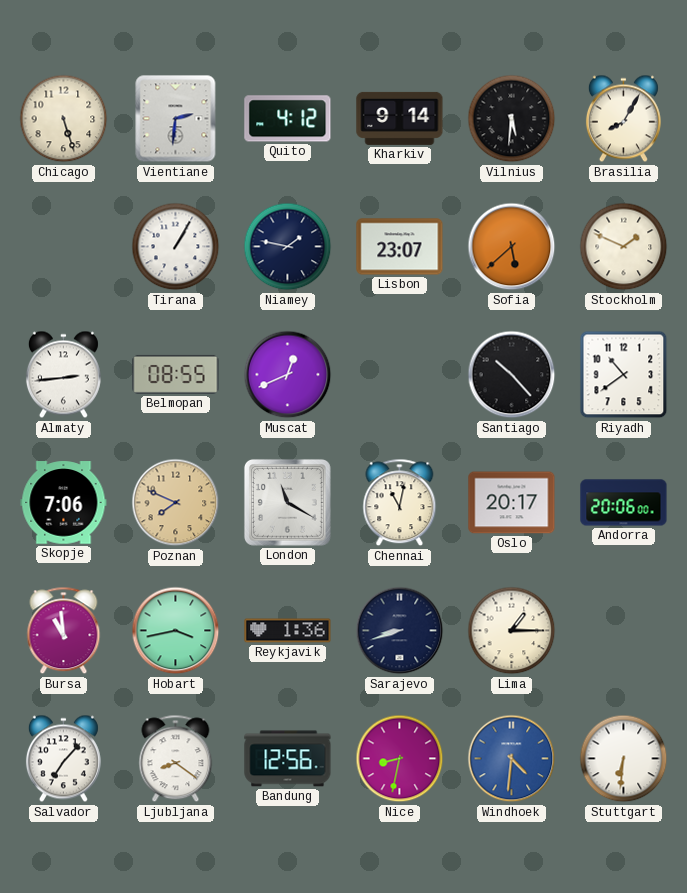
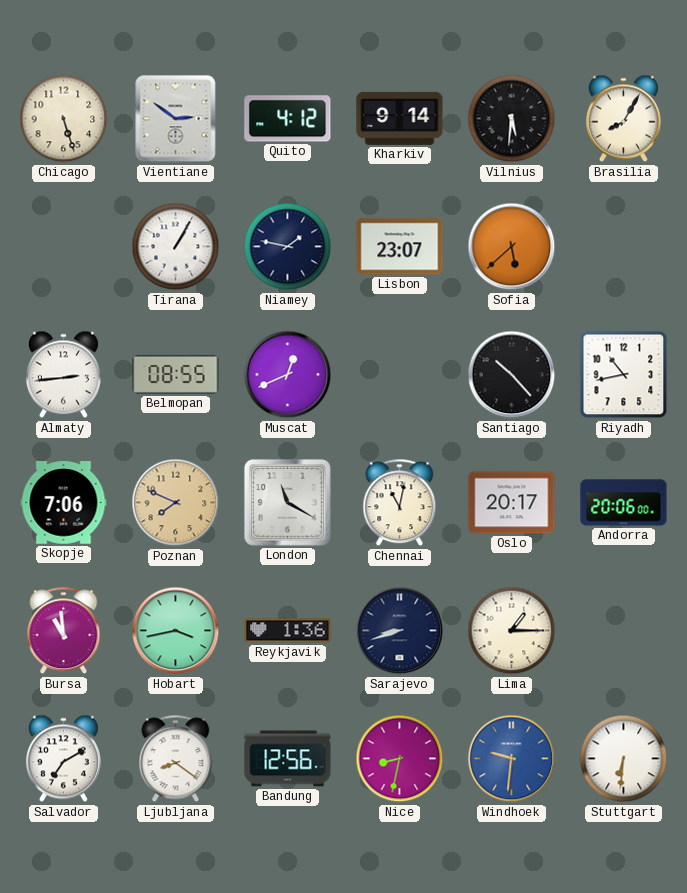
Vientiane: 2:31 -> 2:51 (176, 119)
Stockholm: 1:49 -> none (624, 247)
Riyadh: 10:39 -> 10:43 (624, 375)
Salvador: 7:07 -> 7:10 (63, 759)
Windhoek: 4:31 -> 9:31 (512, 759)
